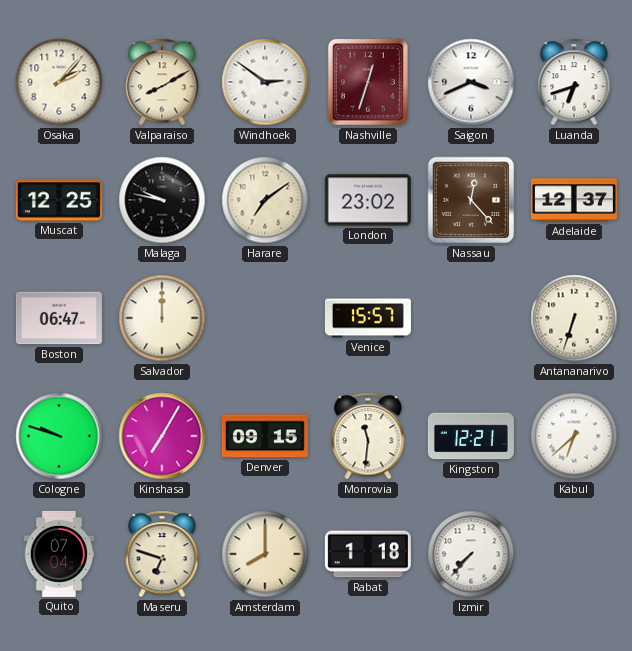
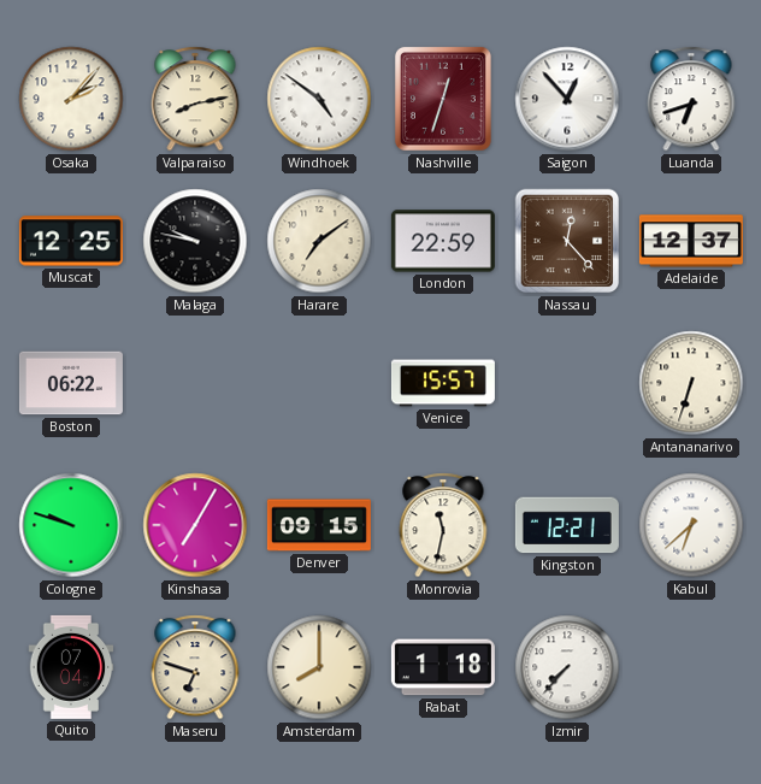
Valparaiso: 8:10 -> 8:13 (195, 99)
Windhoek: 2:51 -> 4:51 (319, 99)
Saigon: 3:41 -> 12:53 (567, 99)
London: 23:02 -> 22:59 (443, 241)
Boston: 06:47 -> 06:22 (71, 383)
Salvador: 12:00 -> none (162, 318)
Monrovia: 11:31 -> 11:32 (443, 525)
